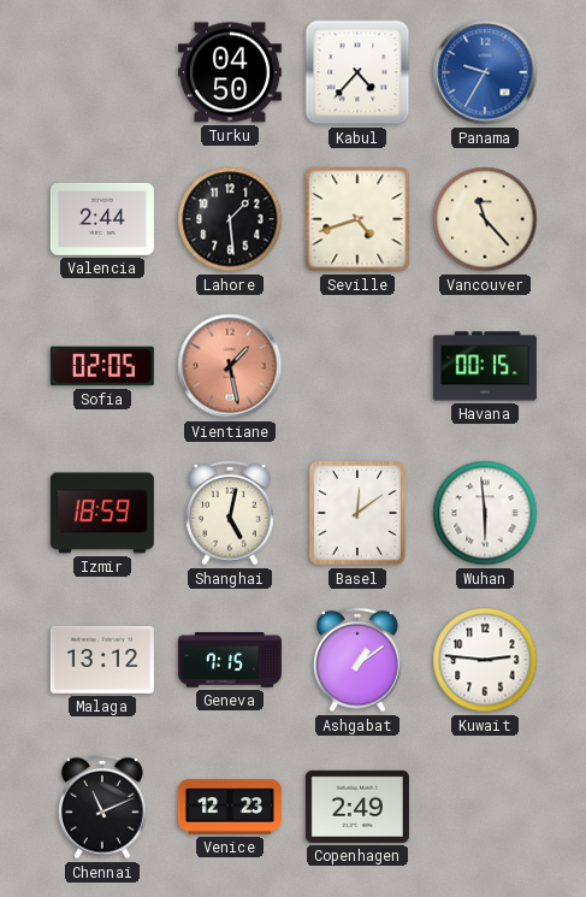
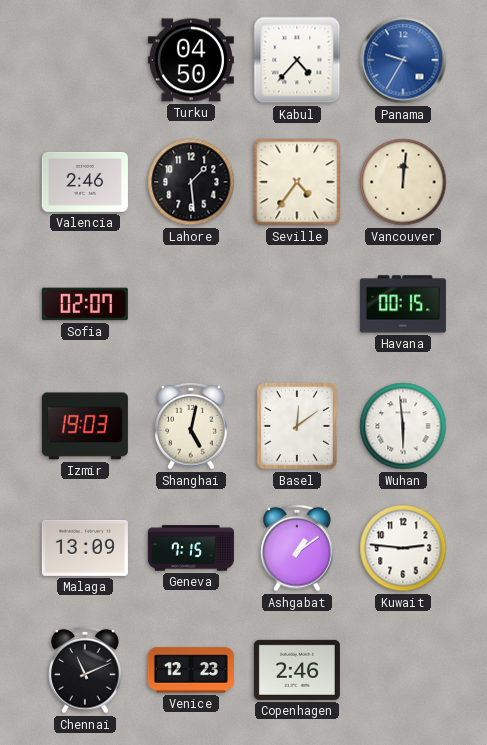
Valencia: 2:44 -> 2:46 (85, 182)
Seville: 4:42 -> 4:36 (297, 182)
Vancouver: 11:23 -> 12:01 (403, 182)
Sofia: 02:05 -> 02:07 (85, 304)
Vientiane: 1:28 -> none (230, 366)
Izmir: 18:59 -> 19:03 (85, 426)
Malaga: 13:12 -> 13:09 (85, 548)
Copenhagen: 2:49 -> 2:46 (297, 670)
